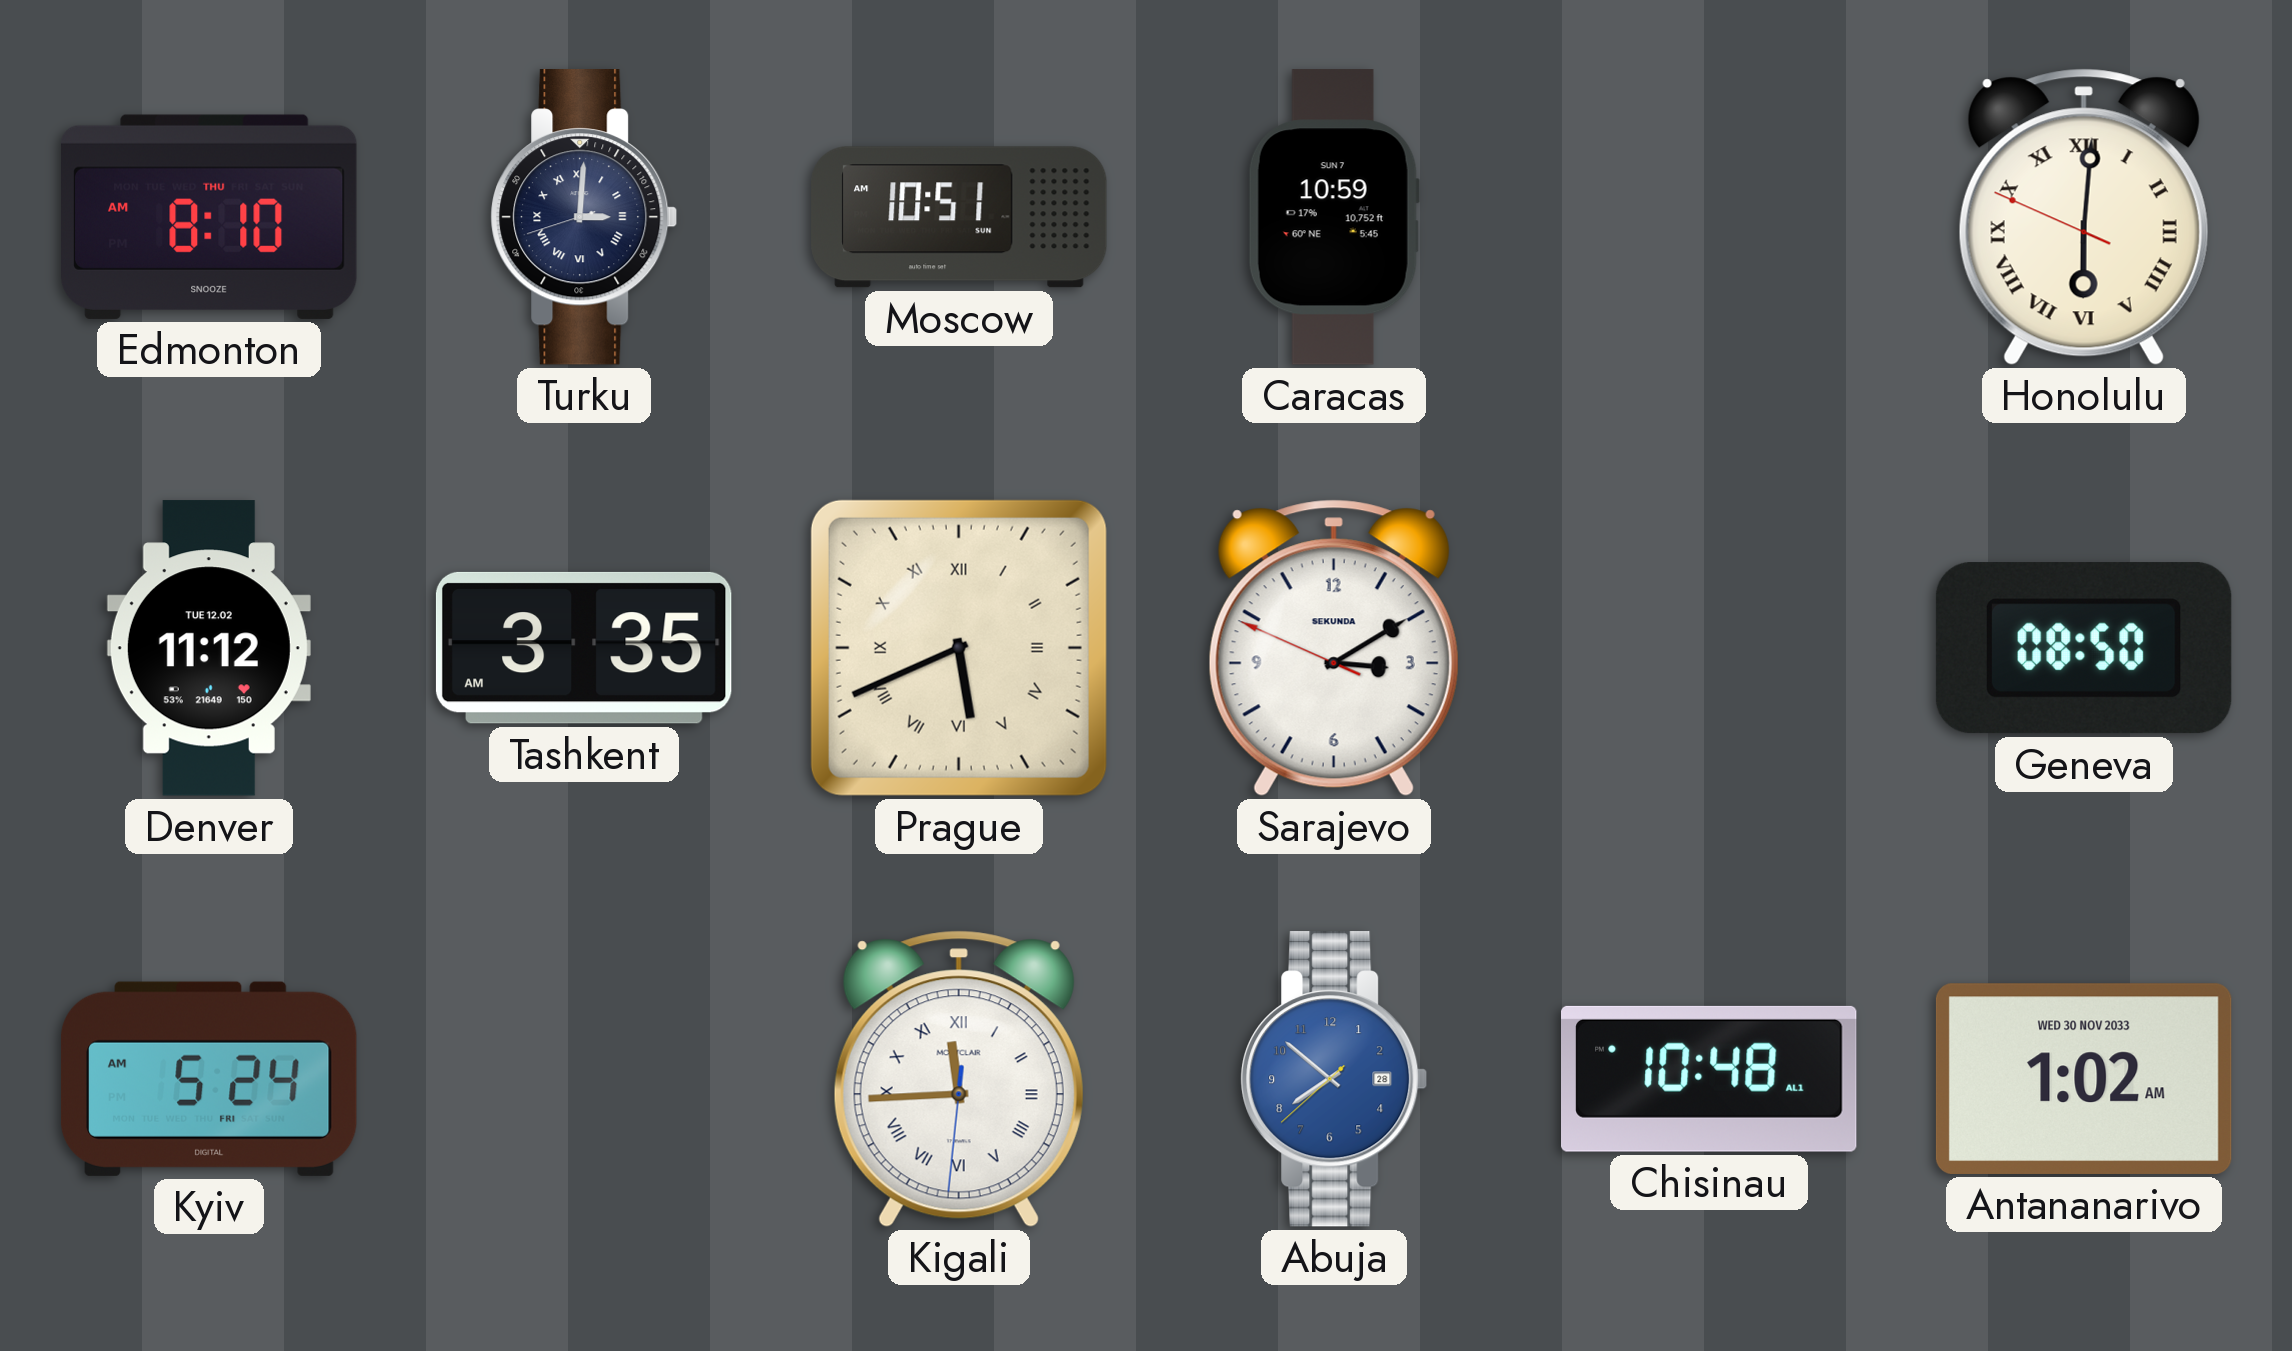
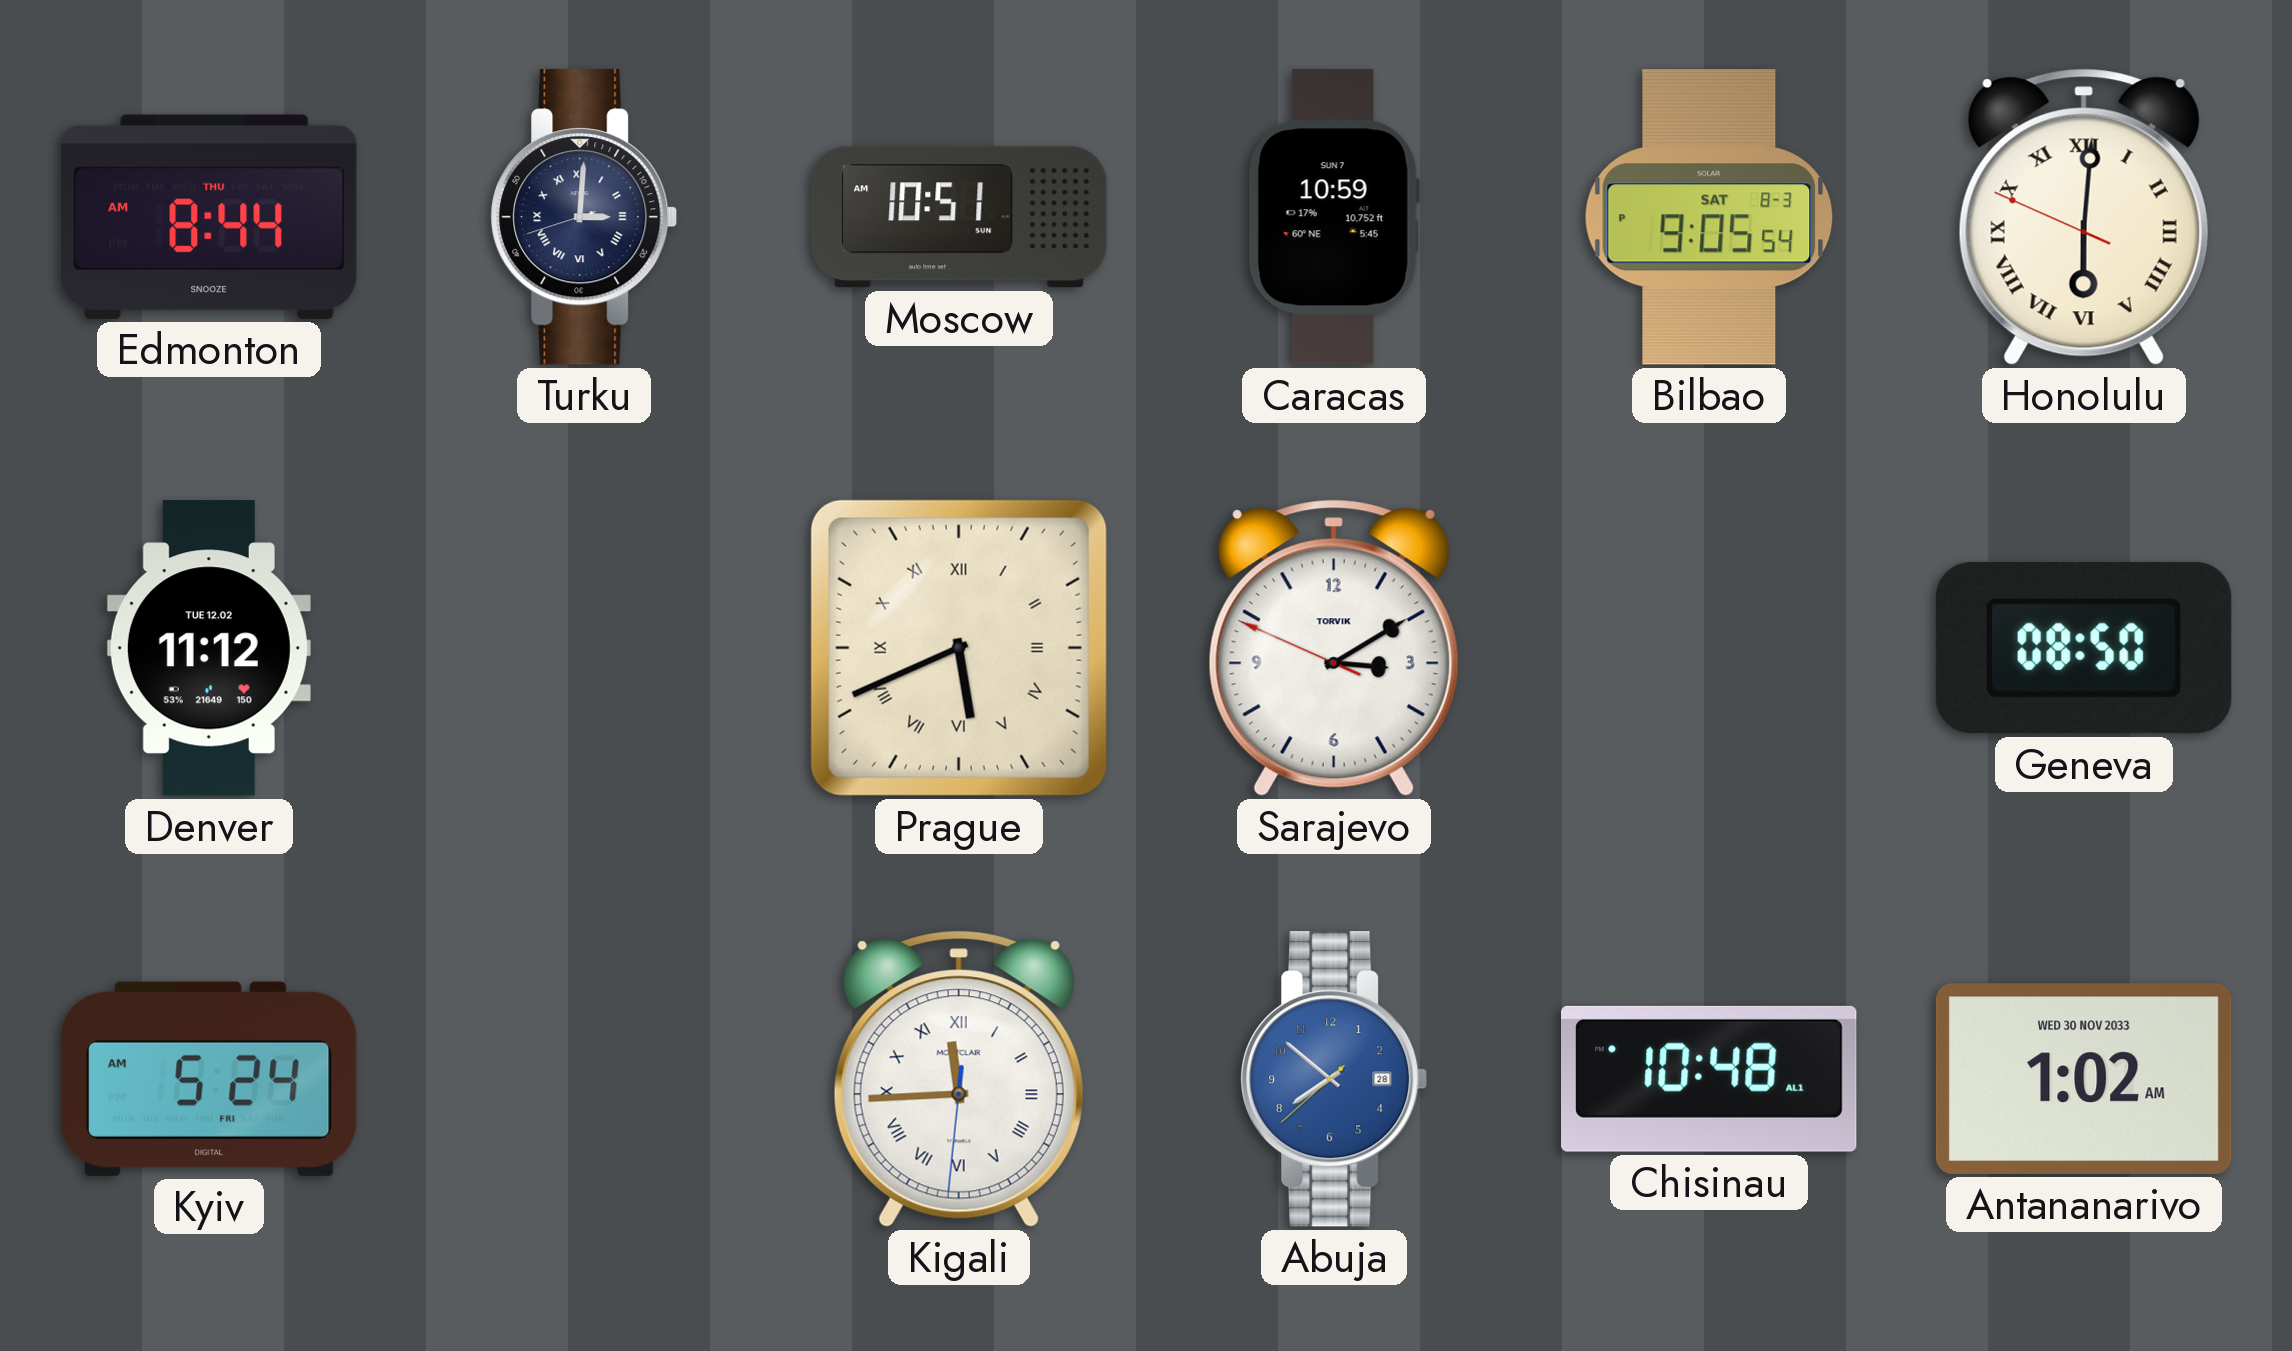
Edmonton: 8:10 -> 8:44 (210, 217)
Bilbao: none -> 9:05 (1709, 217)
Tashkent: 3:35 -> none (584, 648)
Sarajevo brand: SEKUNDA -> TORVIK (1334, 648)
